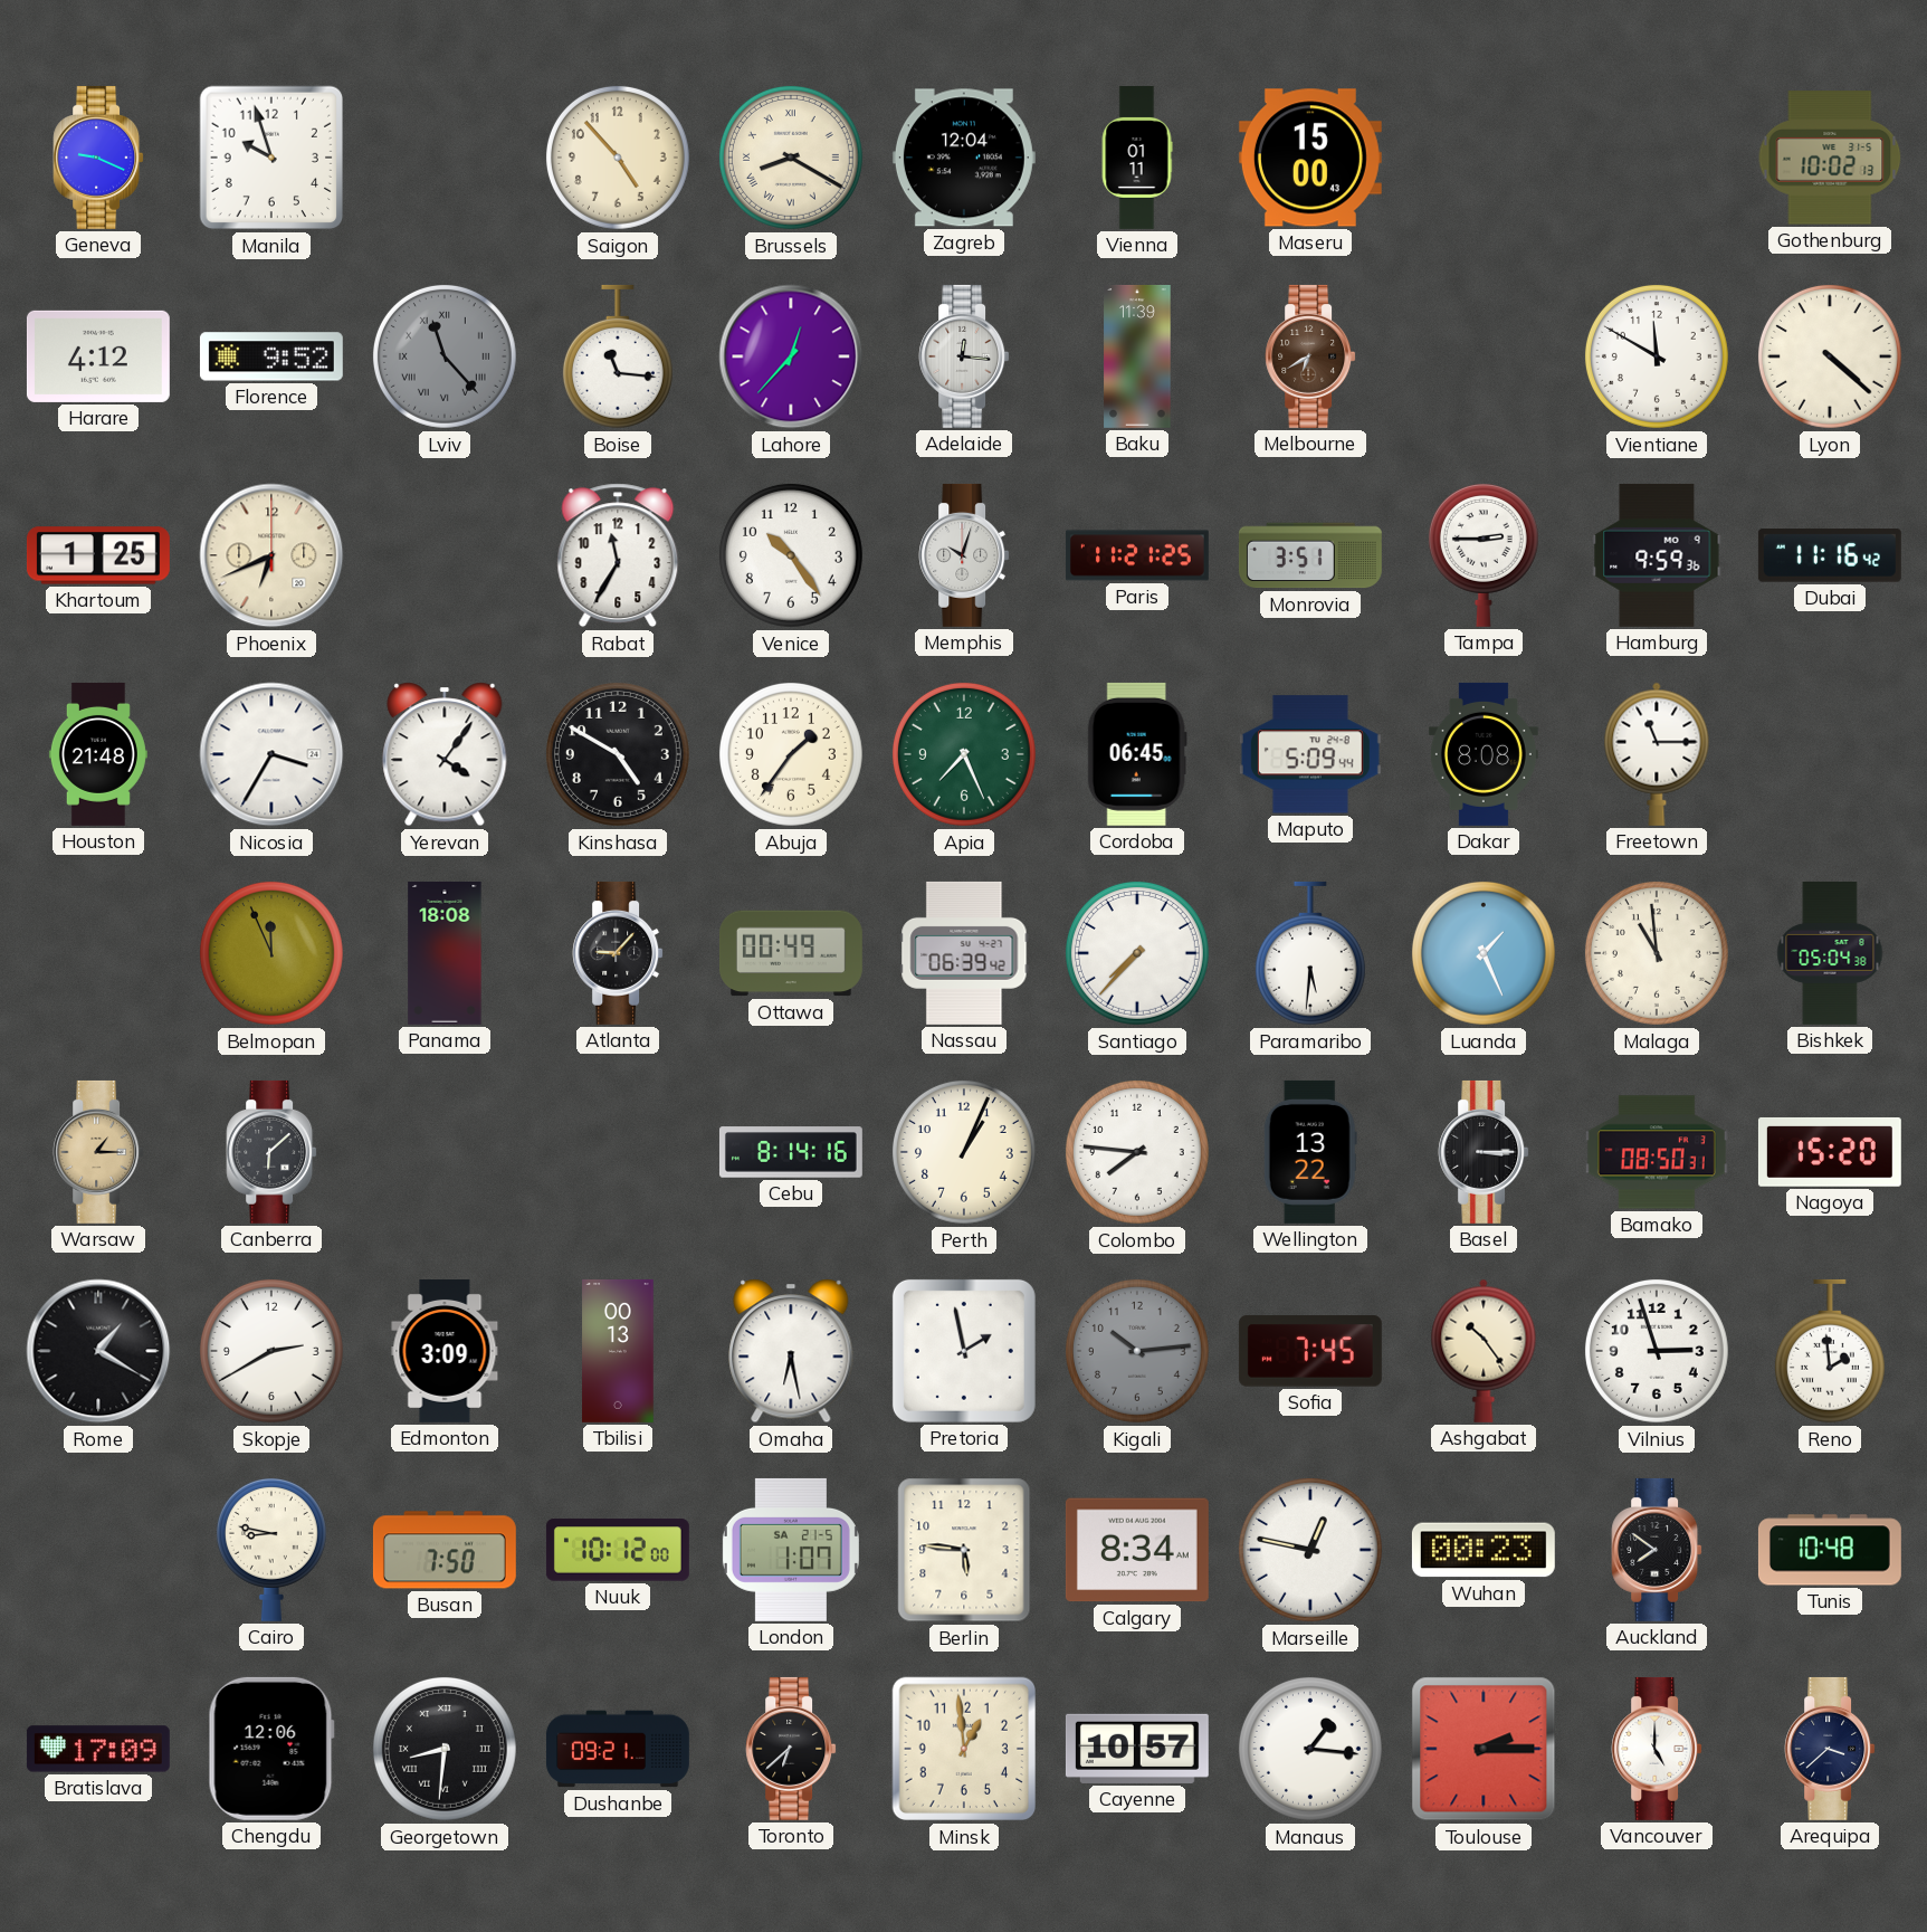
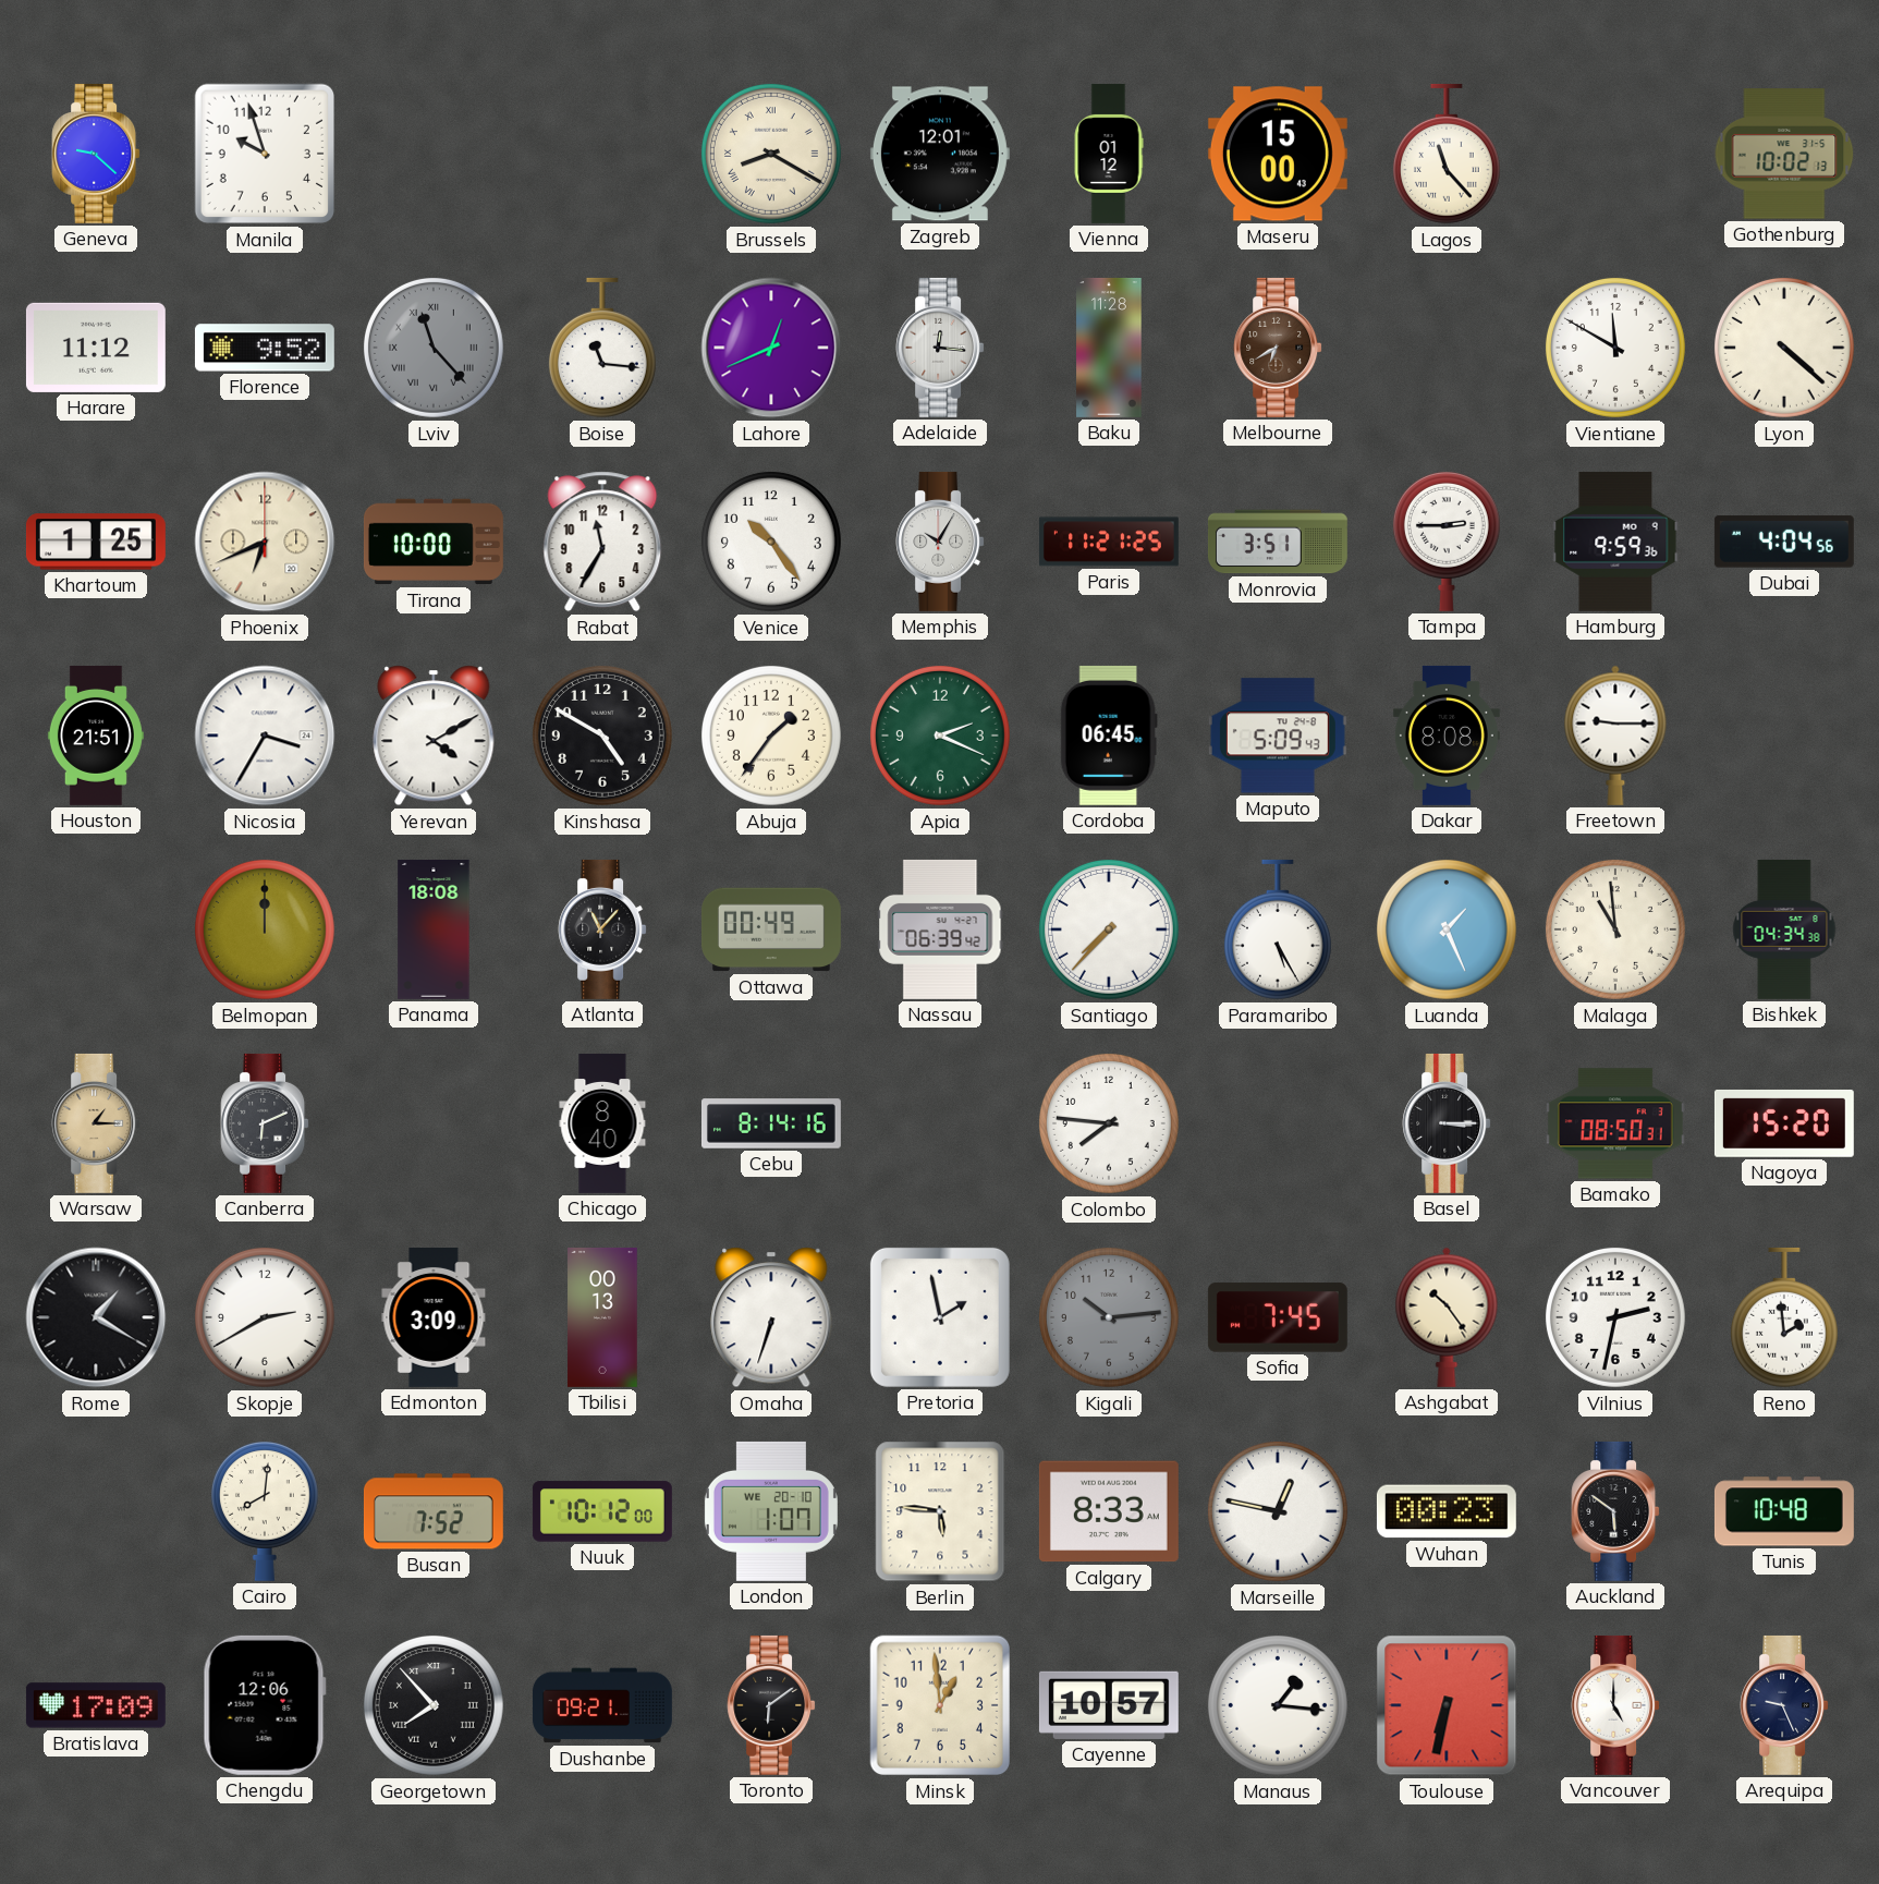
Geneva: 9:19 -> 9:22 (96, 154)
Saigon: 4:53 -> none (618, 158)
Zagreb: 12:04 -> 12:01 (940, 154)
Vienna: 01:11 -> 01:12 (1109, 154)
Lagos: none -> 11:23 (1447, 154)
Harare: 4:12 -> 11:12 (96, 348)
Lahore: 12:37 -> 12:41 (771, 348)
Baku: 11:39 -> 11:28 (1109, 348)
Tirana: none -> 10:00 (434, 542)
Memphis: 10:03 -> 10:05 (940, 542)
Dubai: 11:16 -> 4:04 (1784, 542)
Houston: 21:48 -> 21:51 (96, 736)
Yerevan: 4:06 -> 4:10 (434, 736)
Apia: 7:26 -> 2:19 (940, 736)
Maputo: 5:09:44 -> 5:09:43 (1278, 736)
Freetown: 11:15 -> 9:15 (1615, 736)
Belmopan: 11:56 -> 12:00 (265, 929)
Atlanta: 9:07 -> 11:07 (602, 929)
Paramaribo: 5:31 -> 5:25 (1278, 929)
Bishkek: 05:04 -> 04:34 (1784, 929)
Canberra: 6:08 -> 6:11 (265, 1123)
Chicago: none -> 8:40 (602, 1123)
Perth: 1:04 -> none (964, 1152)
Wellington: 13:22 -> none (1310, 1152)
Omaha: 6:28 -> 6:33 (771, 1317)
Vilnius: 2:57 -> 2:32 (1615, 1317)
Cairo: 8:47 -> 8:01 (265, 1510)
Busan: 7:50 -> 7:52 (434, 1511)
London date: SA 21-5 -> WE 20-10 (771, 1511)
Calgary: 8:34 -> 8:33 (1109, 1511)
Auckland: 7:51 -> 5:51 (1615, 1511)
Georgetown: 8:31 -> 7:53 (434, 1705)
Toronto: 6:38 -> 6:09 (771, 1705)
Toulouse: 2:15 -> 6:32 (1447, 1705)
Arequipa: 3:38 -> 9:26 (1784, 1705)
